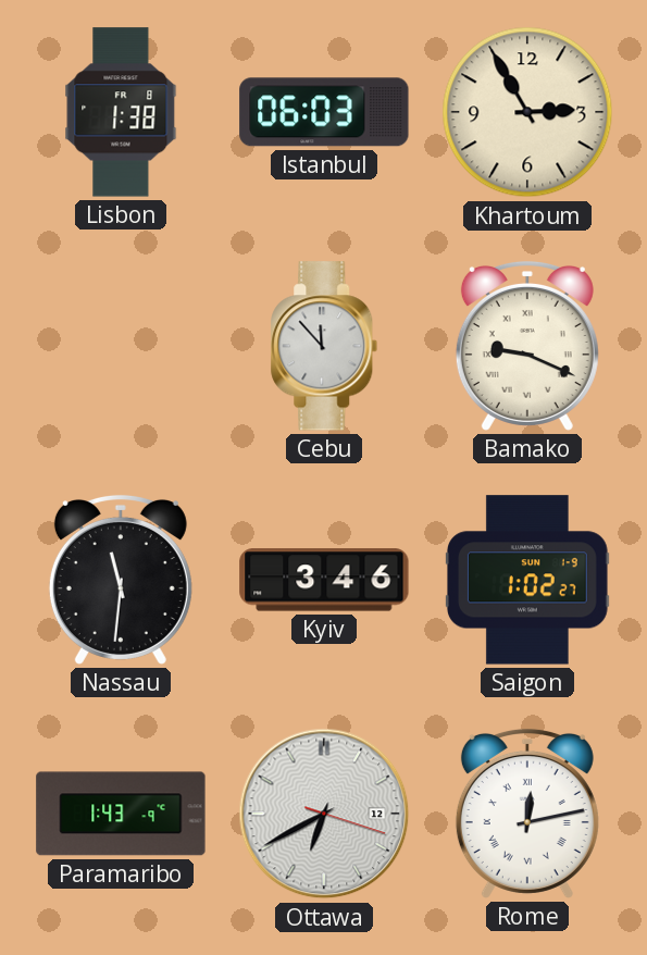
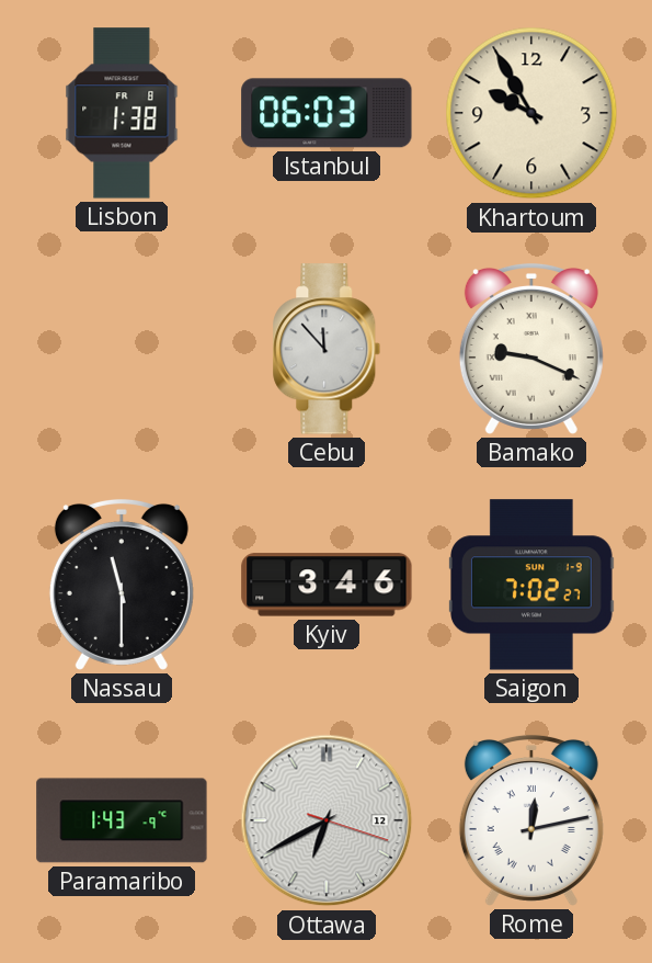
Khartoum: 2:55 -> 9:55 (531, 113)
Nassau: 11:31 -> 11:30 (122, 585)
Saigon: 1:02 -> 7:02 (531, 585)
